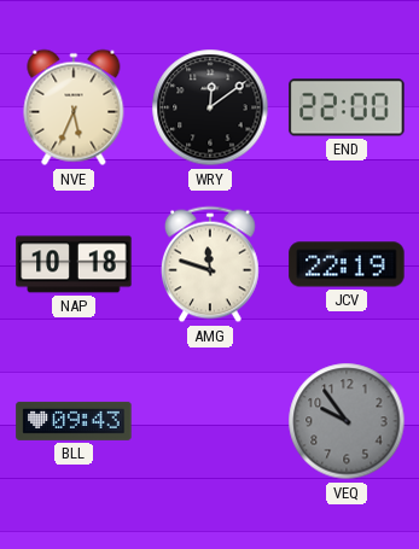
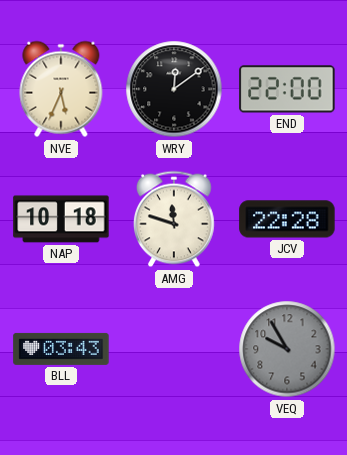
JCV: 22:19 -> 22:28 (287, 219)
BLL: 09:43 -> 03:43 (61, 349)
VEQ: 9:54 -> 9:55 (287, 349)
